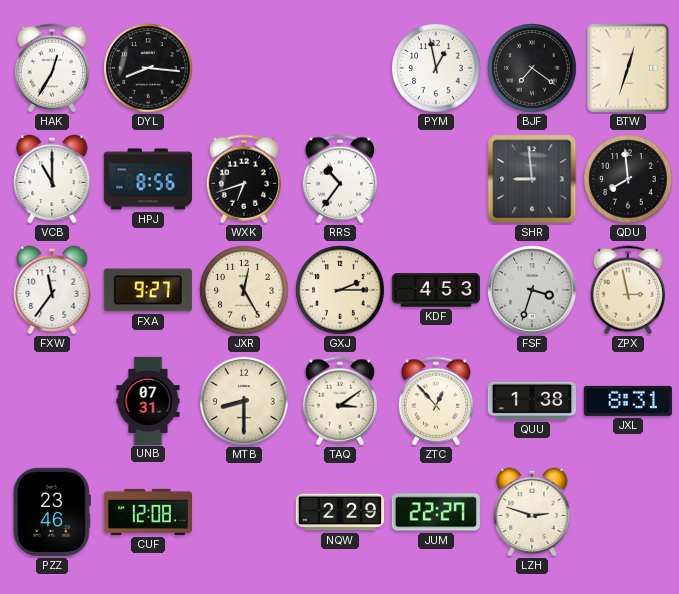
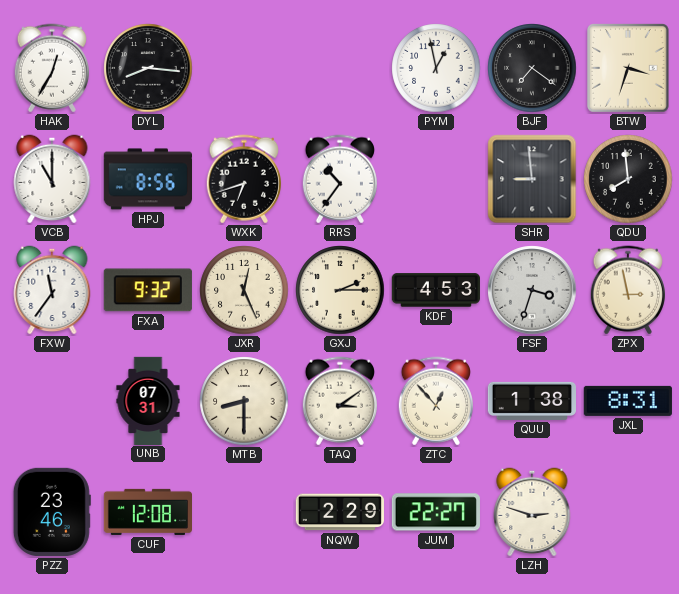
BTW: 12:33 -> 3:33 (629, 69)
FXA: 9:27 -> 9:32 (148, 290)
JXR: 12:25 -> 12:26 (244, 290)
